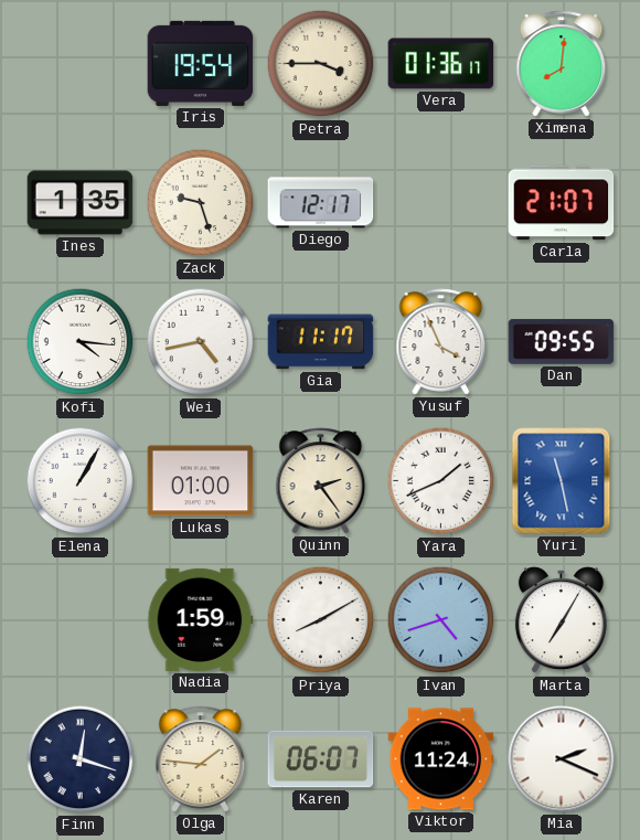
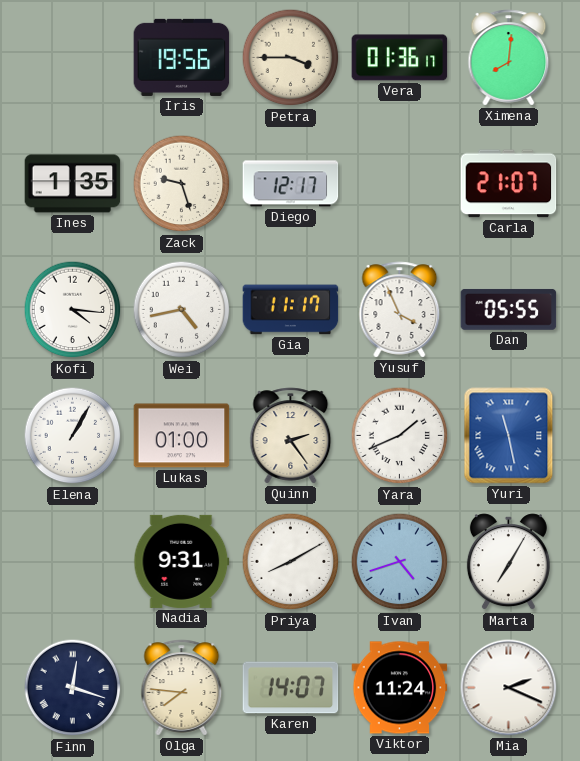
Iris: 19:54 -> 19:56 (182, 57)
Dan: 09:55 -> 05:55 (509, 309)
Nadia: 1:59 -> 9:31 (182, 561)
Olga: 1:46 -> 7:46 (182, 688)
Karen: 06:07 -> 14:07 (291, 688)
